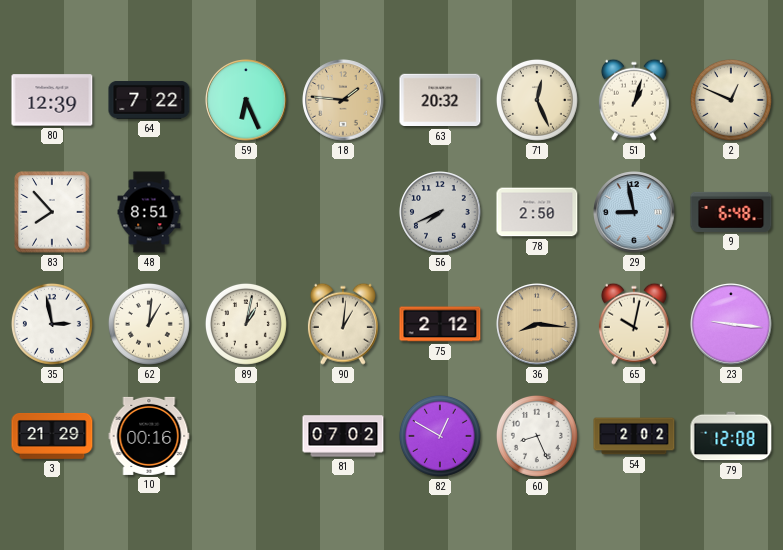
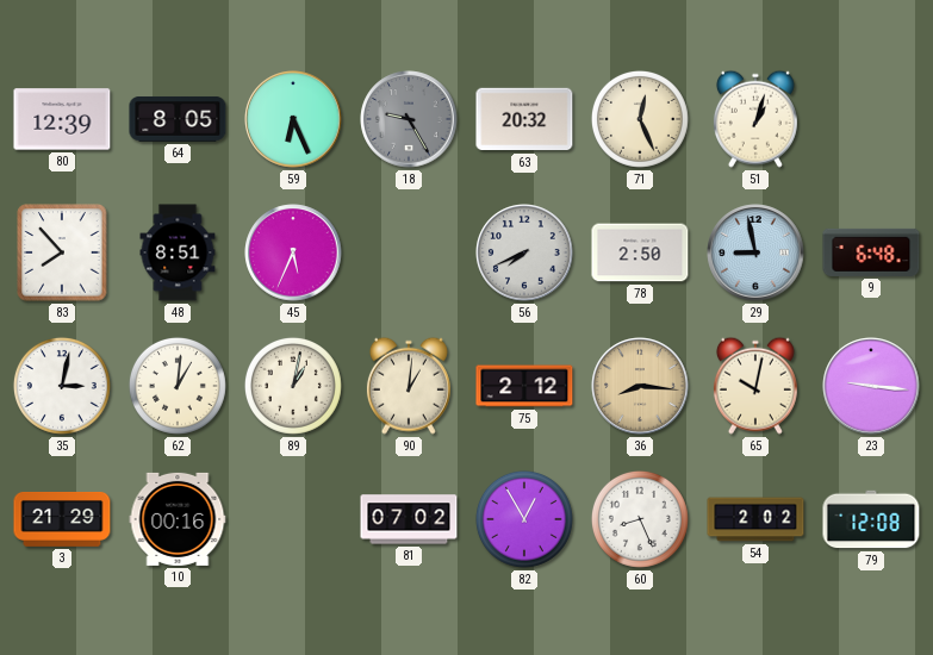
64: 7:22 -> 8:05 (178, 119)
18: 1:46 -> 9:25 (409, 119)
18 dial: champagne -> grey (409, 119)
2: 12:49 -> none (731, 100)
45: none -> 5:34 (293, 252)
35: 2:58 -> 3:02 (62, 386)
82: 12:50 -> 12:55 (524, 519)
